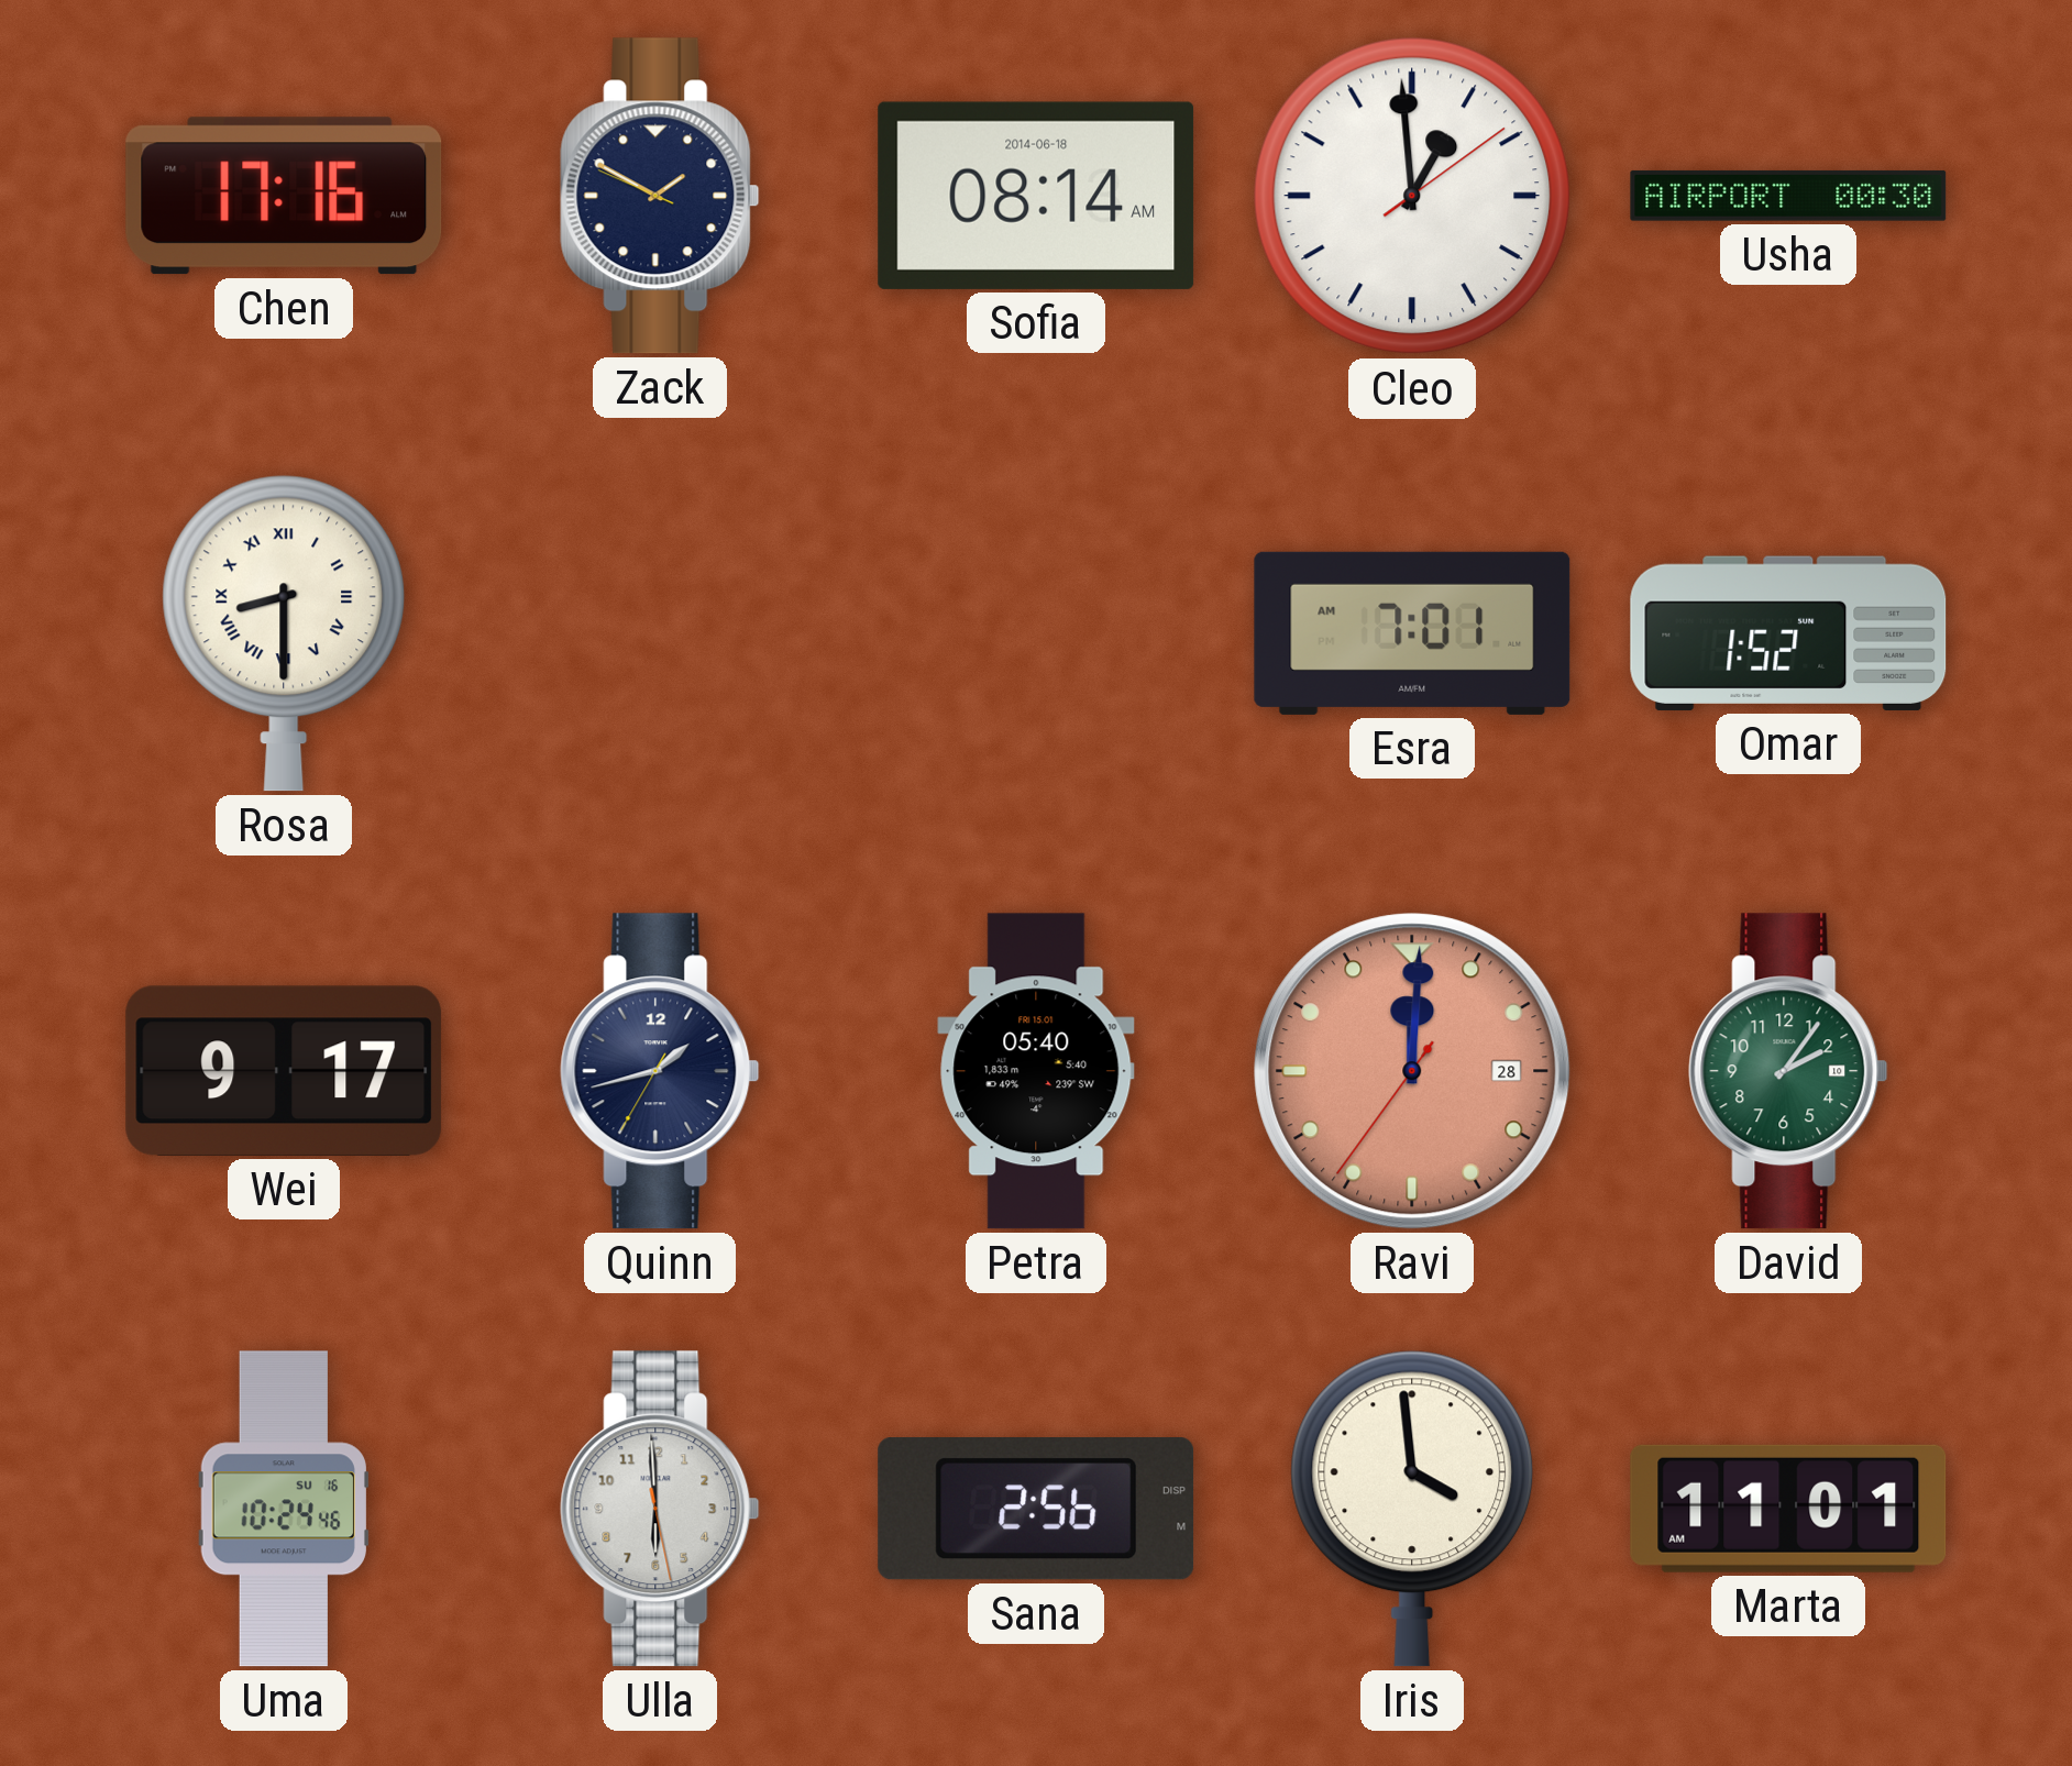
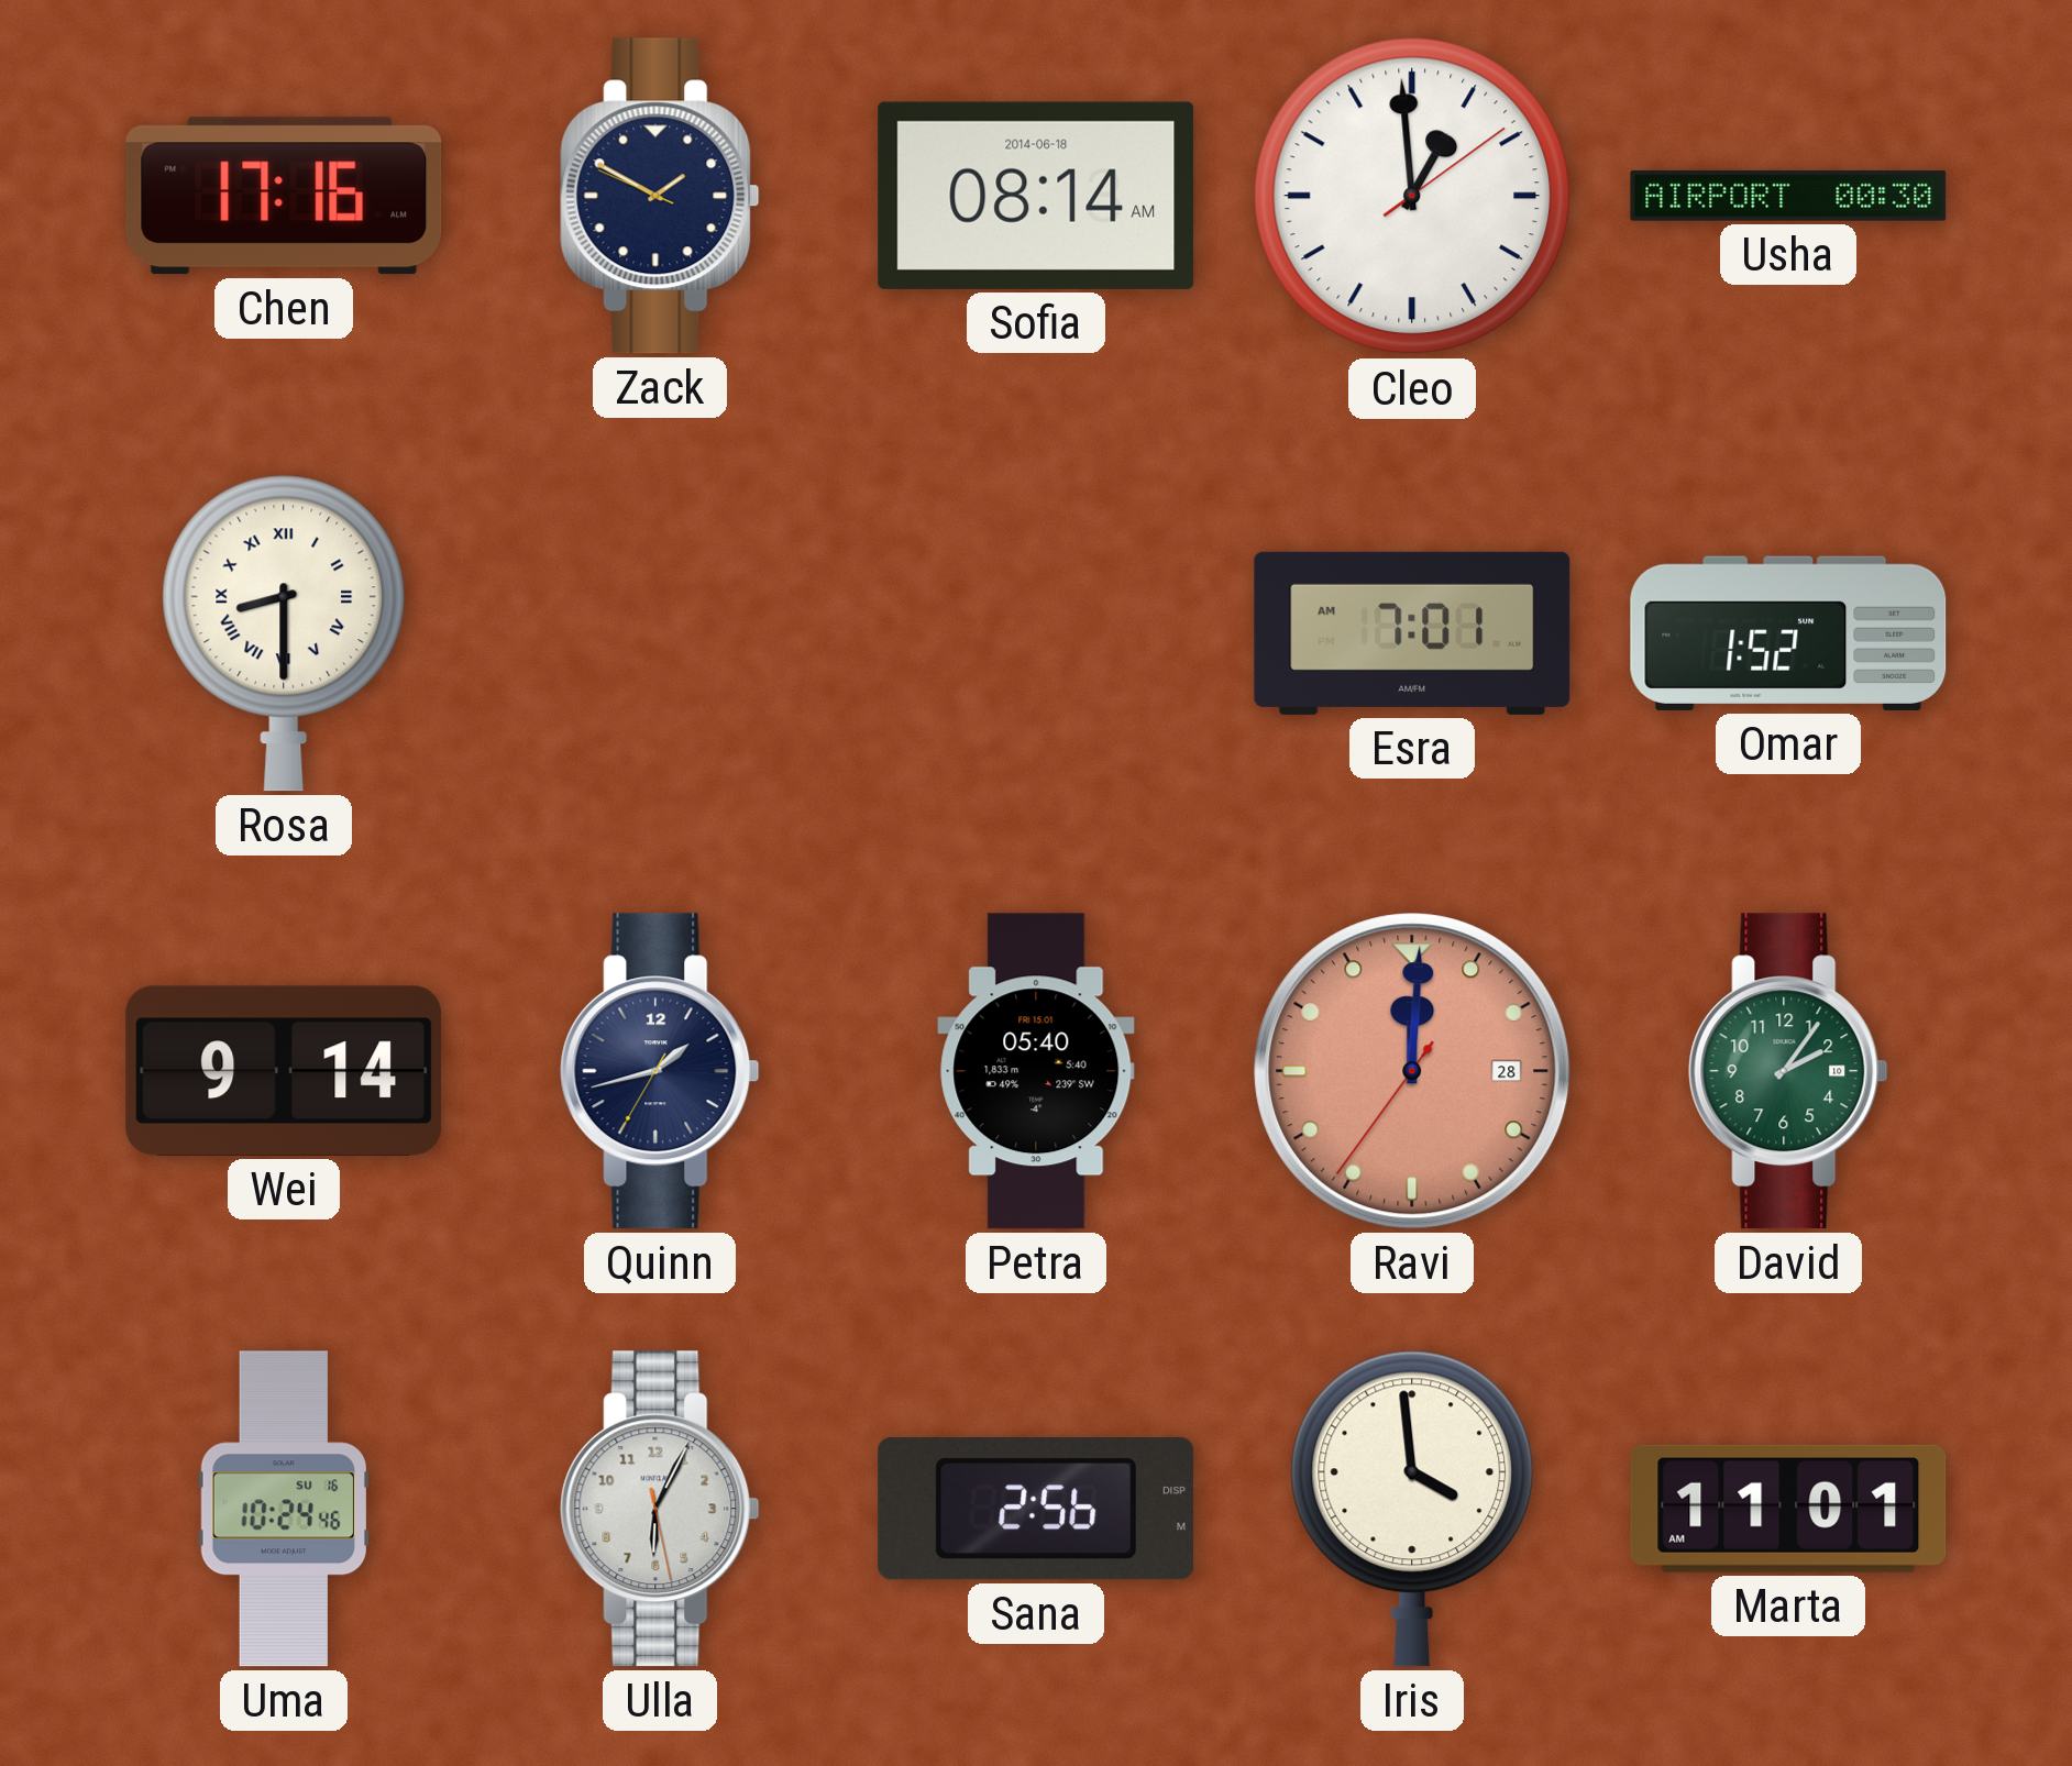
Wei: 9:17 -> 9:14 (284, 1071)
Ulla: 5:59 -> 6:04 (660, 1509)
